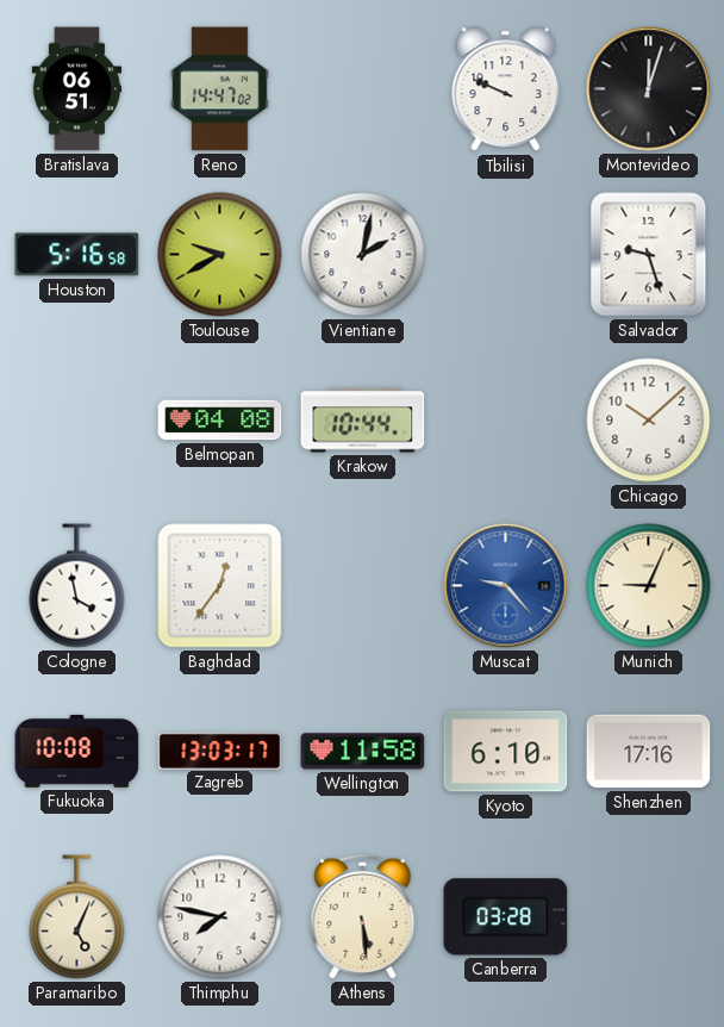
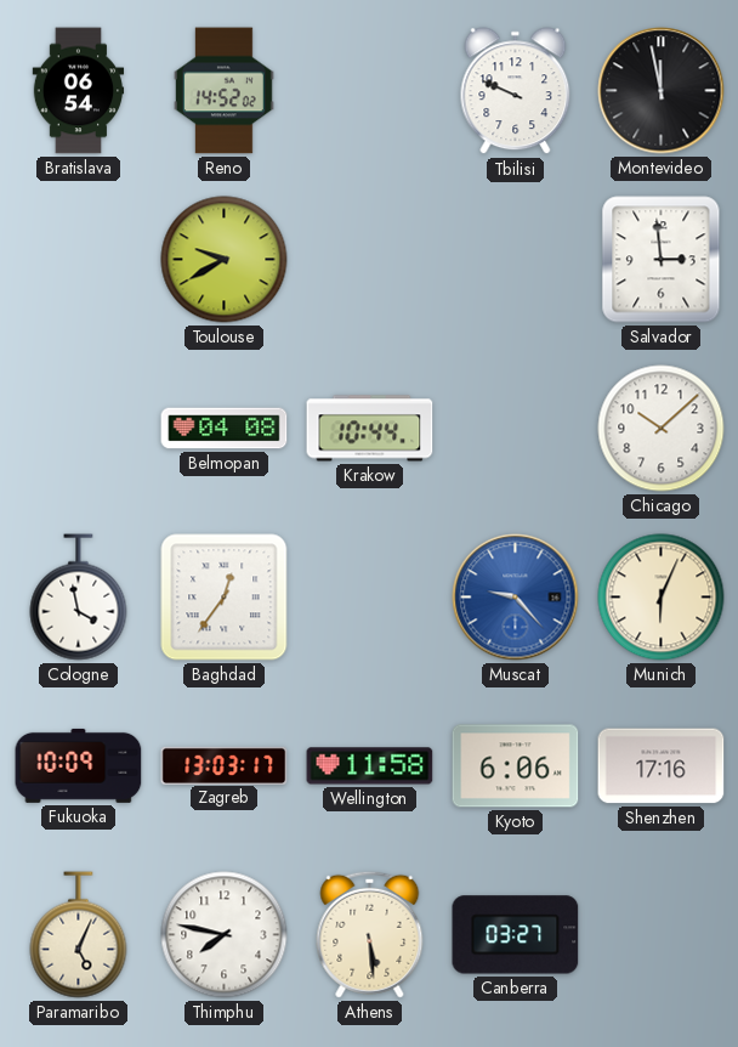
Bratislava: 06:51 -> 06:54 (79, 91)
Reno: 14:47 -> 14:52 (225, 91)
Montevideo: 12:03 -> 11:58 (662, 91)
Houston: 5:16 -> none (77, 255)
Vientiane: 2:02 -> none (363, 255)
Salvador: 9:27 -> 2:59 (662, 260)
Munich: 9:04 -> 6:04 (662, 598)
Fukuoka: 10:08 -> 10:09 (79, 765)
Kyoto: 6:10 -> 6:06 (516, 766)
Canberra: 03:28 -> 03:27 (516, 935)
